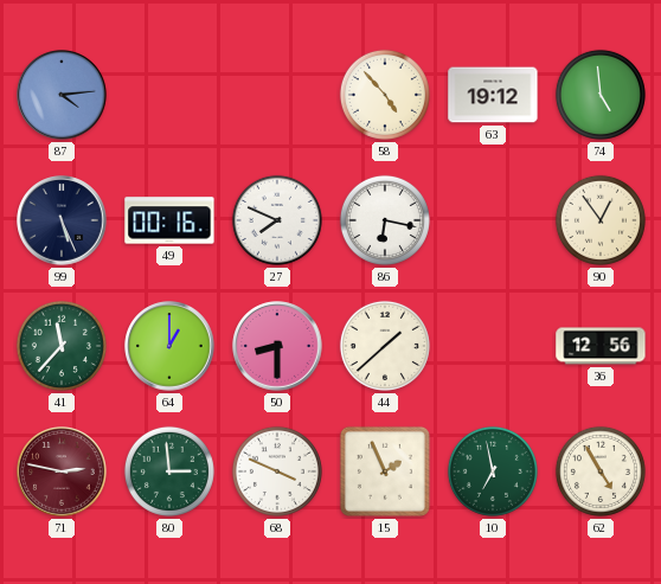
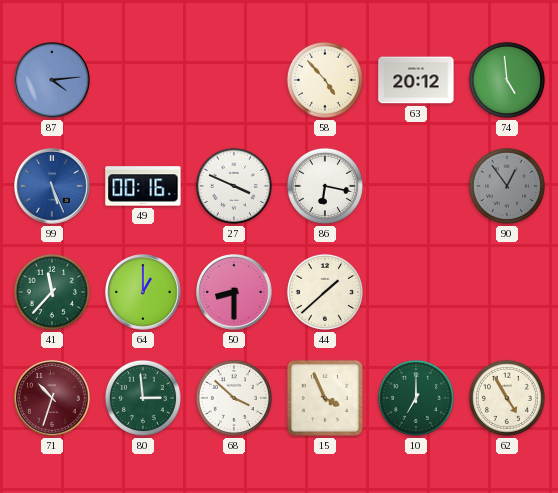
63: 19:12 -> 20:12 (416, 80)
99 dial: navy -> blue (52, 186)
27: 7:49 -> 3:49 (234, 186)
90 dial: cream -> grey (507, 186)
36: 12:56 -> none (601, 346)
71: 2:47 -> 10:33 (52, 398)
68: 3:49 -> 3:52 (234, 398)
15: 1:56 -> 3:56 (325, 398)
10: 6:58 -> 7:00 (416, 398)
